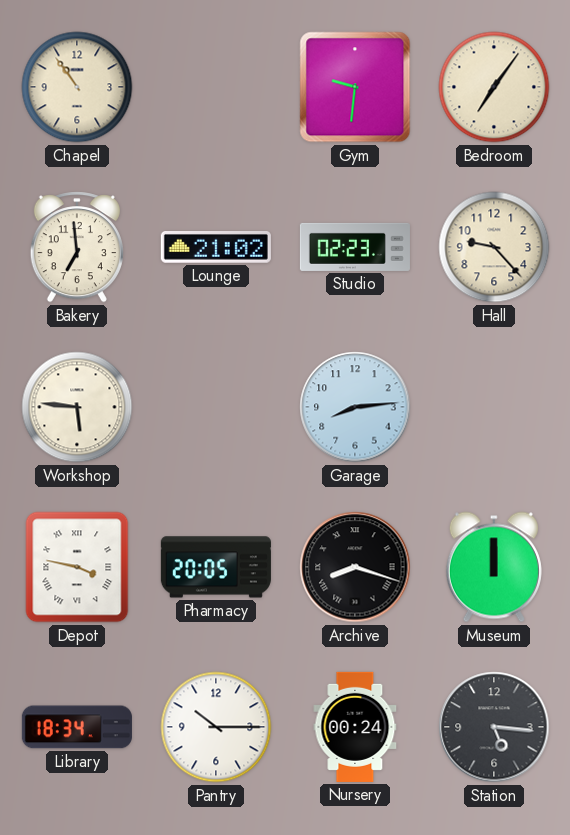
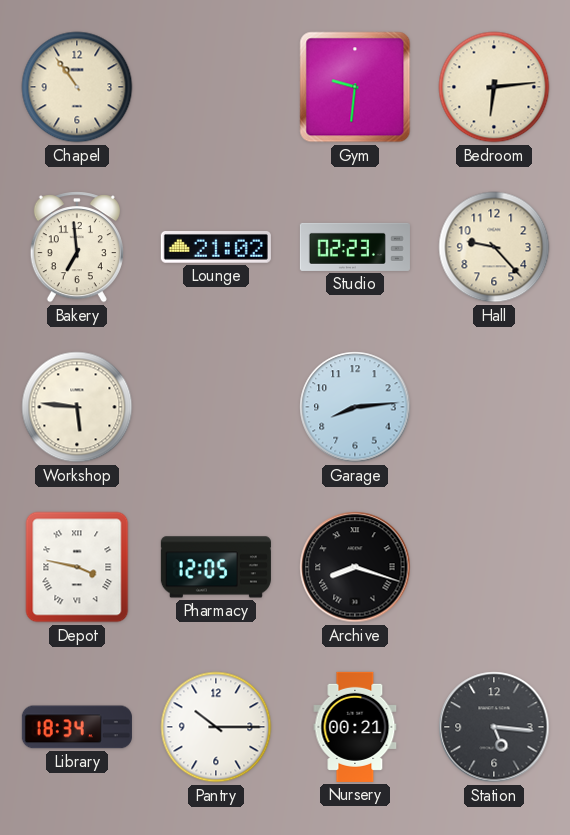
Bedroom: 7:06 -> 6:14 (494, 87)
Pharmacy: 20:05 -> 12:05 (216, 567)
Museum: 12:00 -> none (494, 567)
Nursery: 00:24 -> 00:21 (355, 727)
